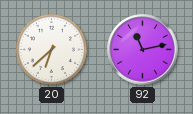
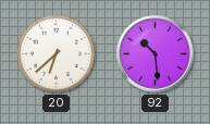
92: 11:13 -> 10:29 (156, 54)
